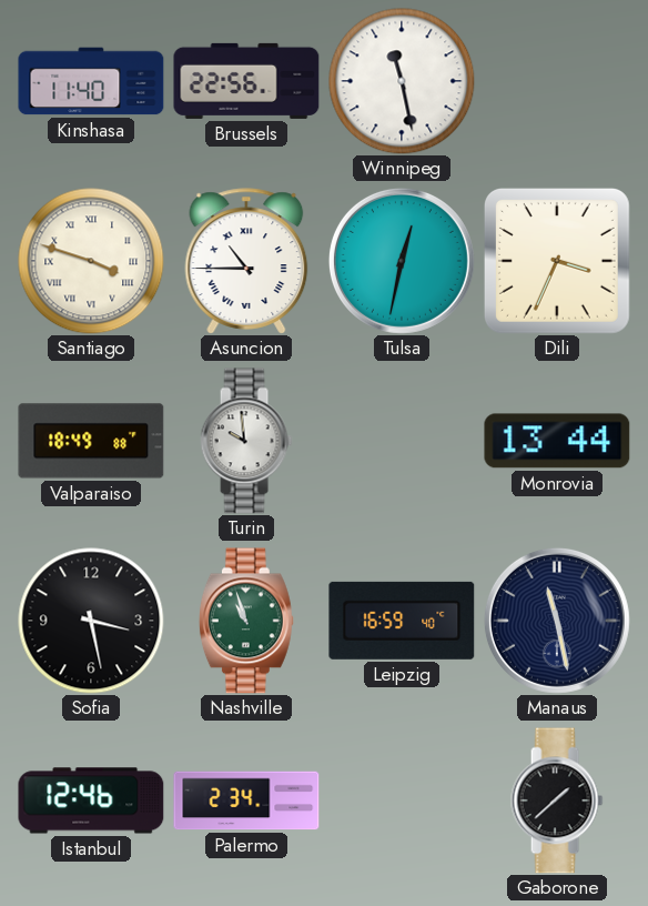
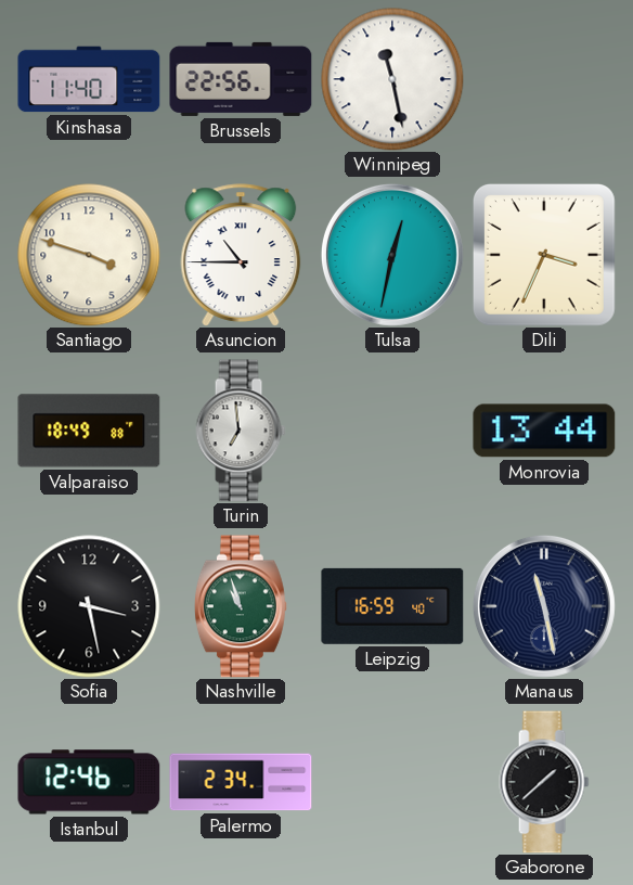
Santiago numerals: Roman -> Arabic (89, 255)
Turin: 9:59 -> 6:59 (241, 431)
